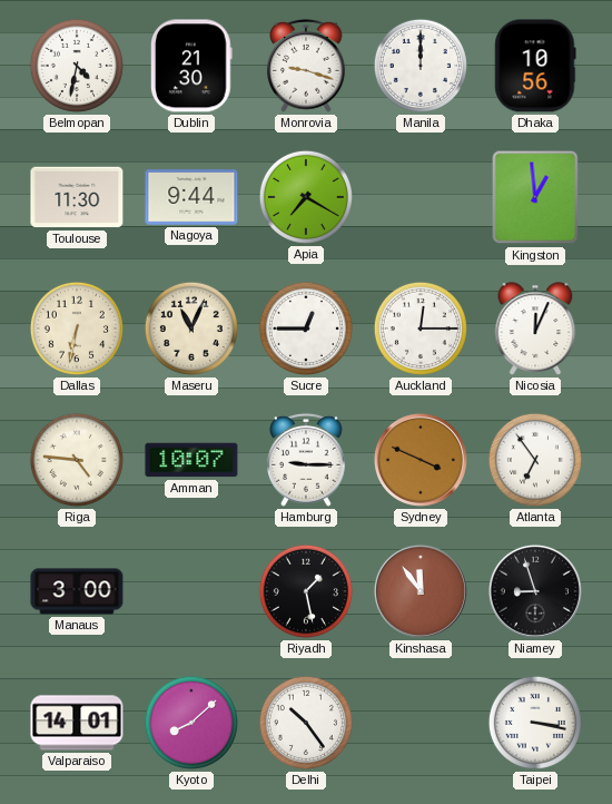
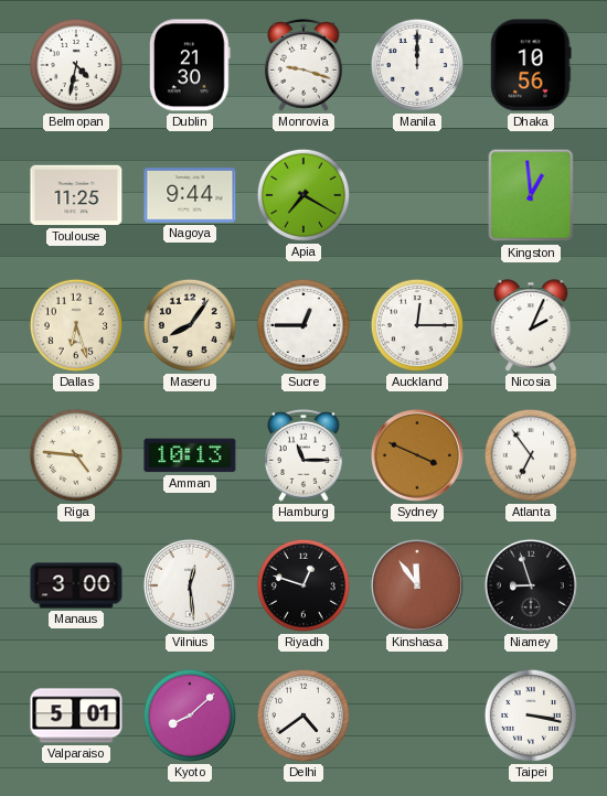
Toulouse: 11:30 -> 11:25 (76, 195)
Dallas: 6:32 -> 6:27 (76, 325)
Maseru: 11:04 -> 8:06 (190, 325)
Nicosia: 12:04 -> 2:04 (531, 325)
Amman: 10:07 -> 10:13 (190, 455)
Hamburg: 9:15 -> 11:15 (303, 455)
Vilnius: none -> 12:29 (190, 585)
Riyadh: 1:28 -> 12:48 (303, 585)
Valparaiso: 14:01 -> 5:01 (76, 716)
Delhi: 10:24 -> 4:39 (303, 716)
